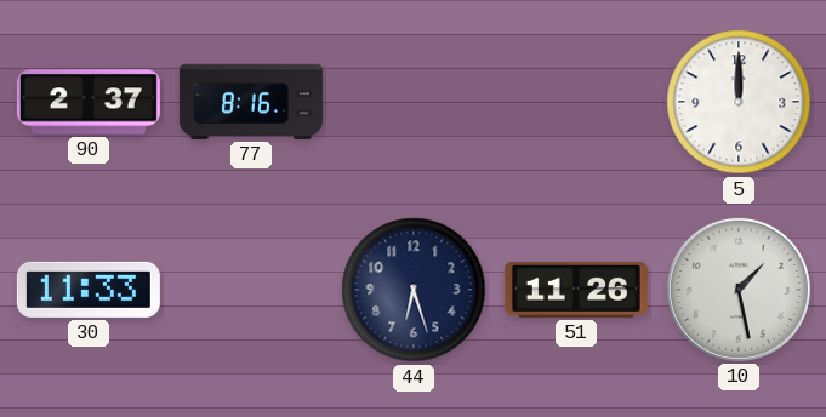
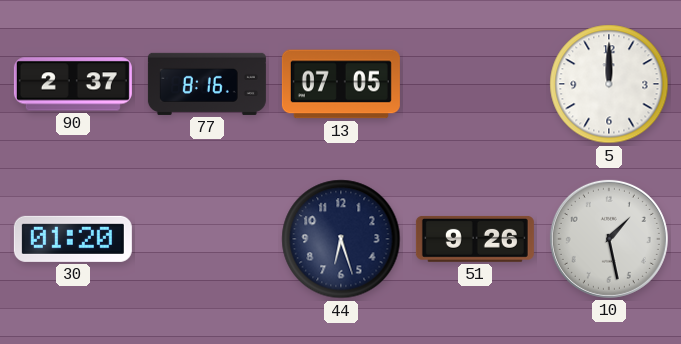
13: none -> 07:05 (341, 84)
30: 11:33 -> 01:20 (73, 239)
51: 11:26 -> 9:26 (475, 239)
